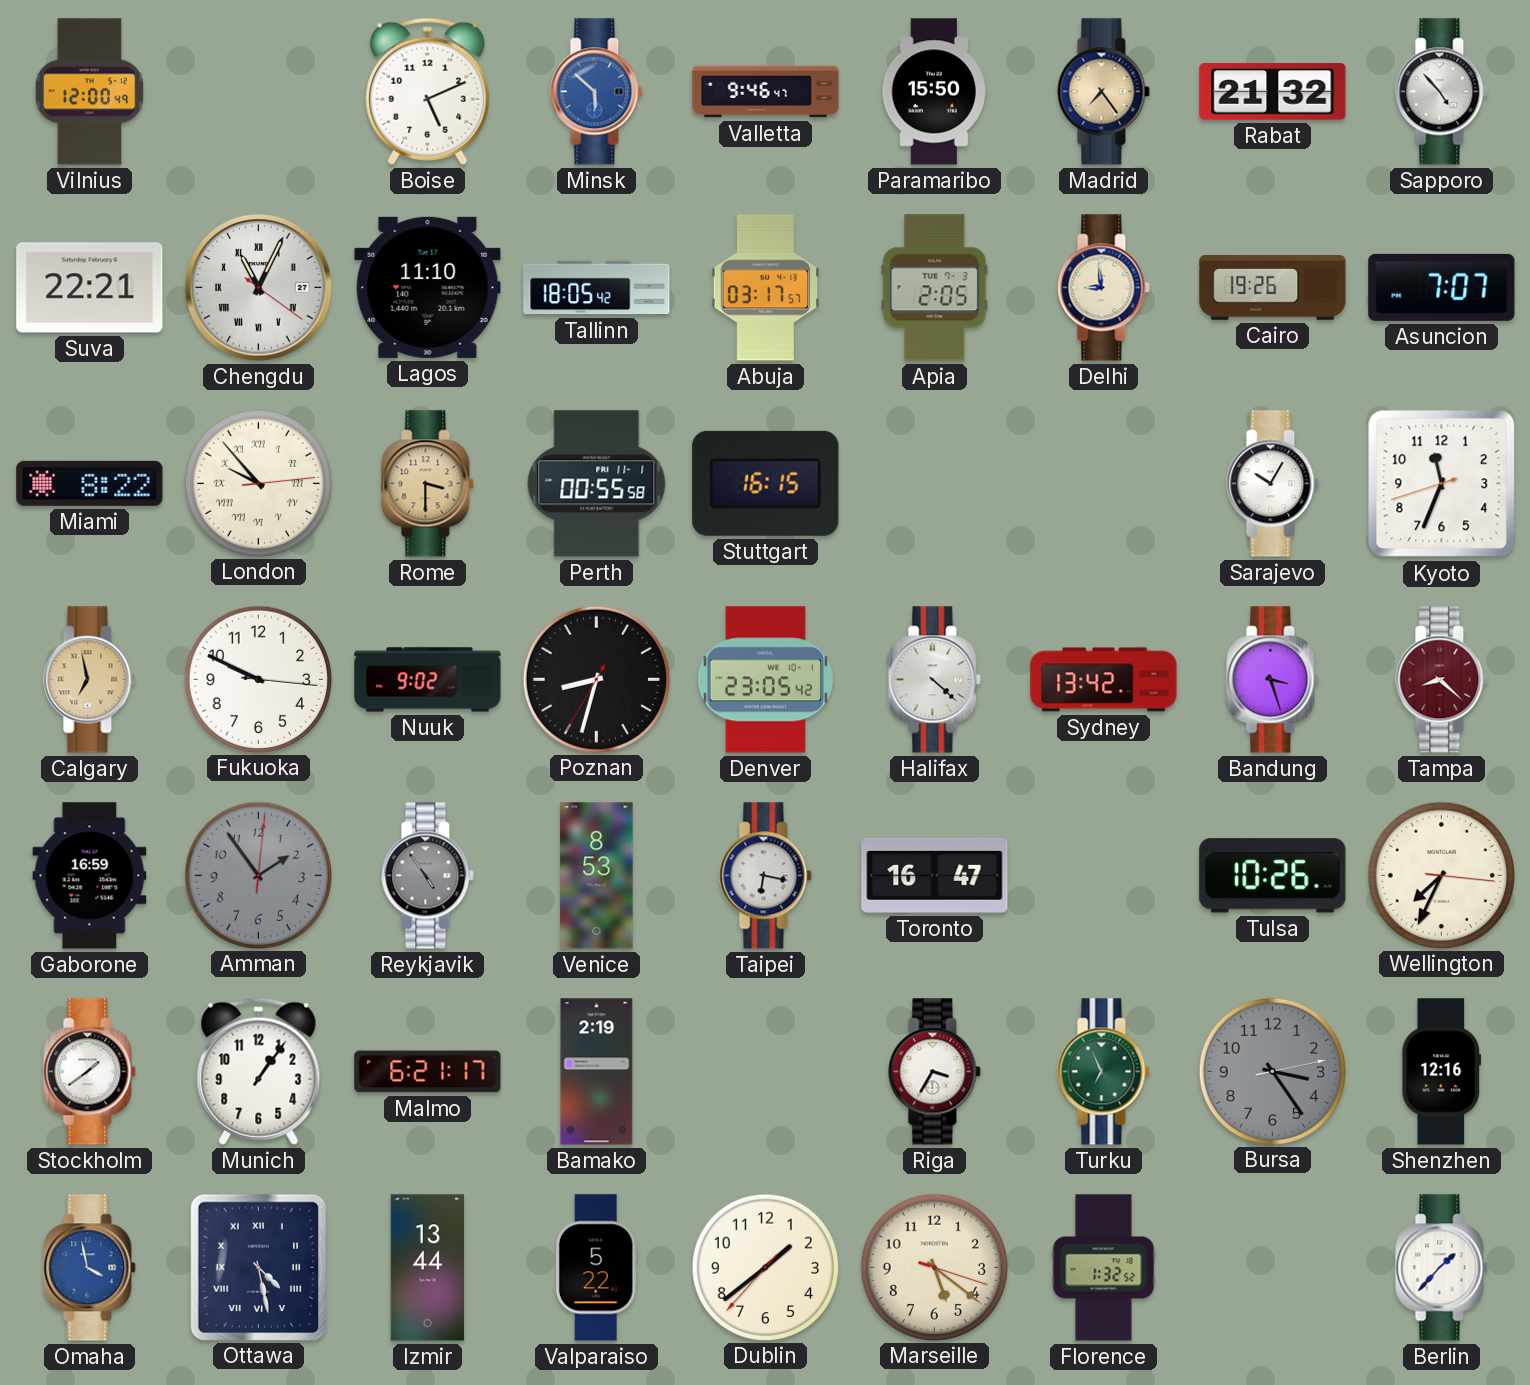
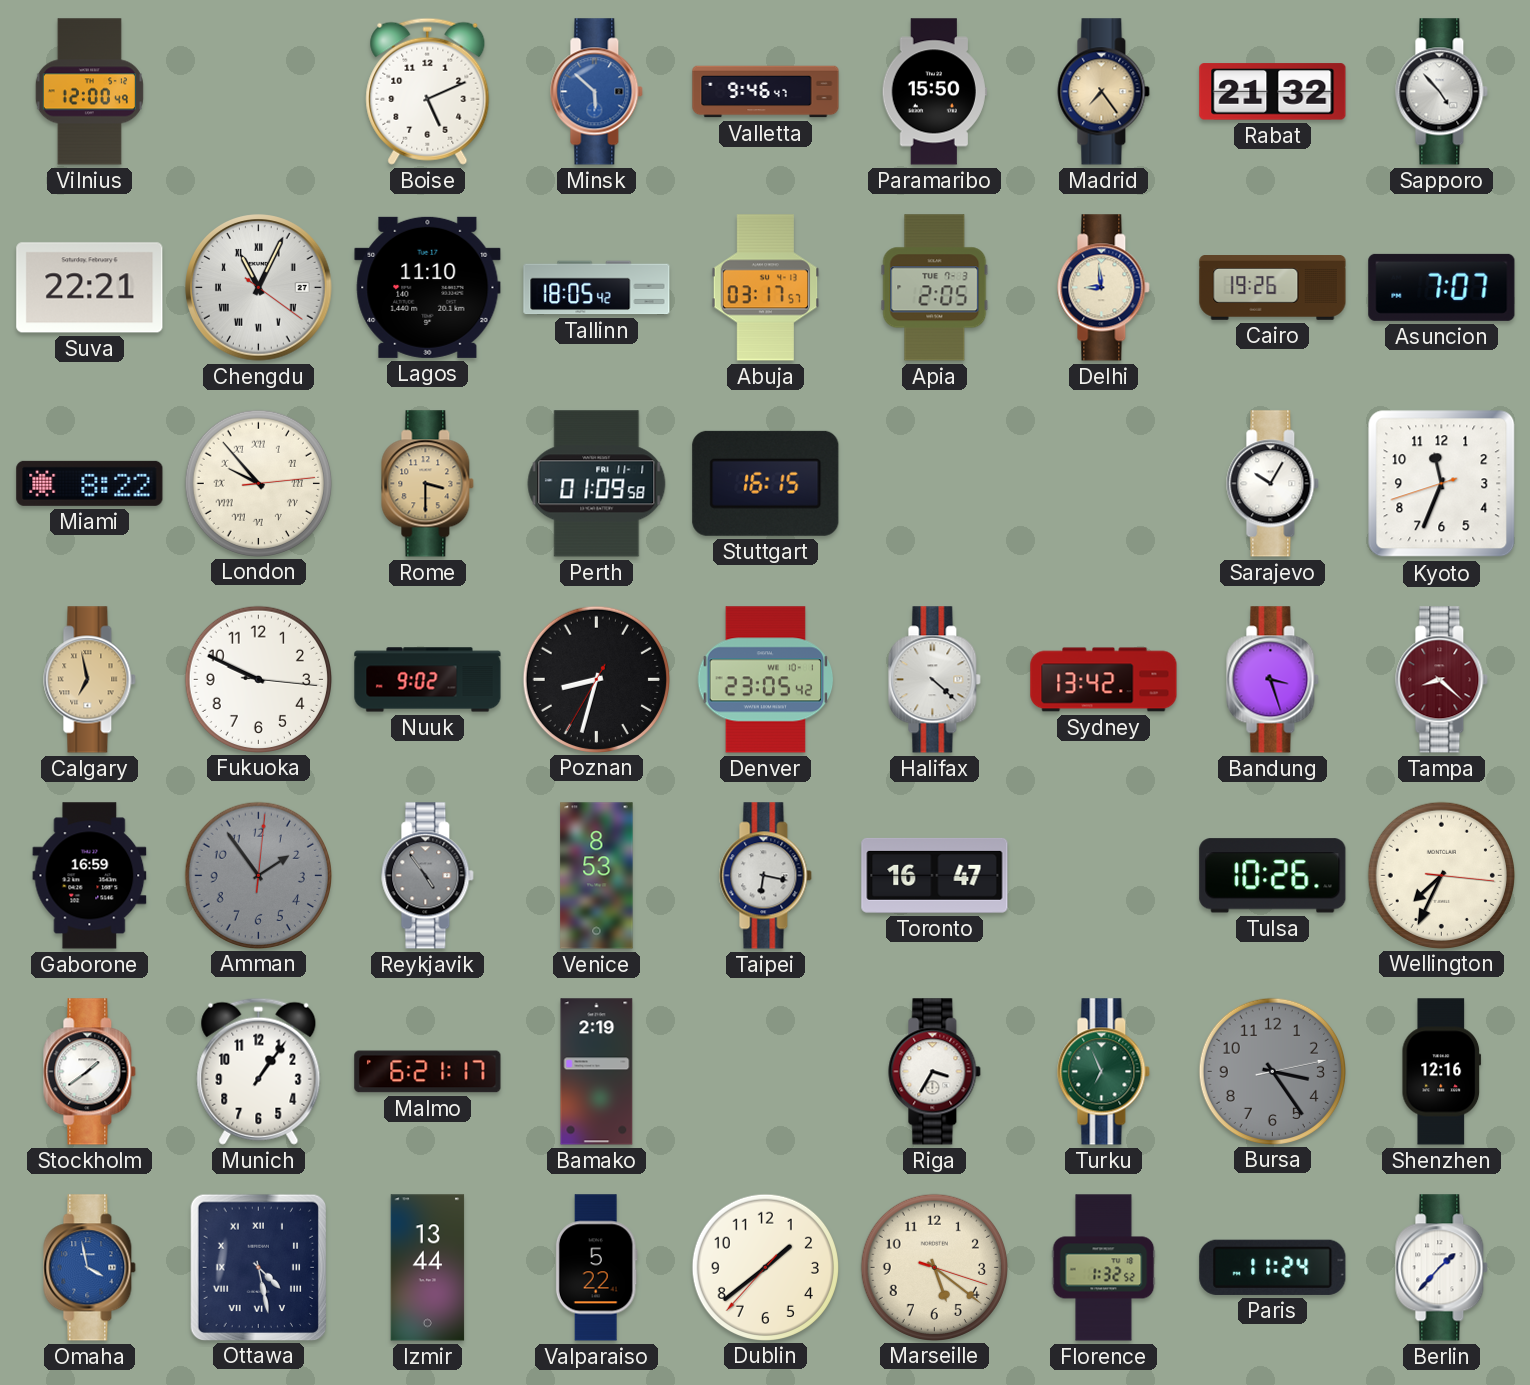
Perth: 00:55 -> 01:09 (597, 484)
Paris: none -> 11:24 (1273, 1267)
